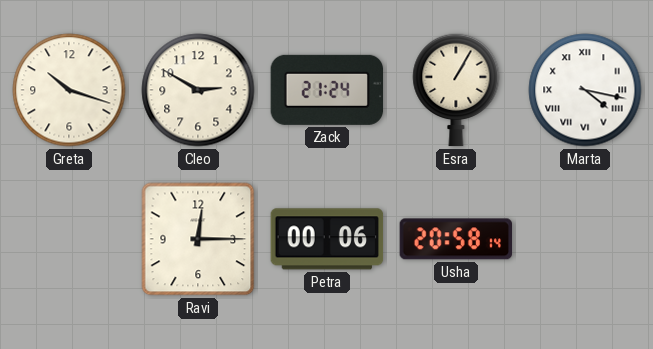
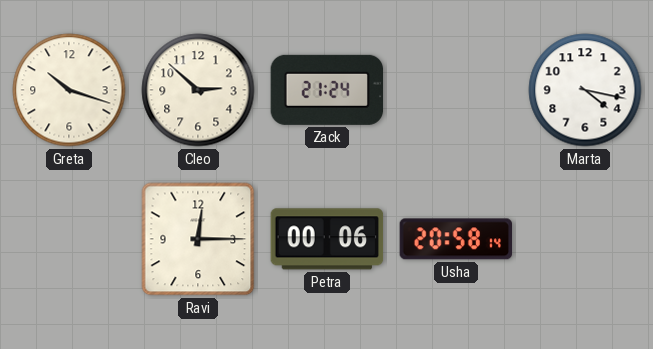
Cleo: 2:50 -> 2:52 (198, 90)
Esra: 1:05 -> none (456, 90)
Marta numerals: Roman -> Arabic (585, 90)
